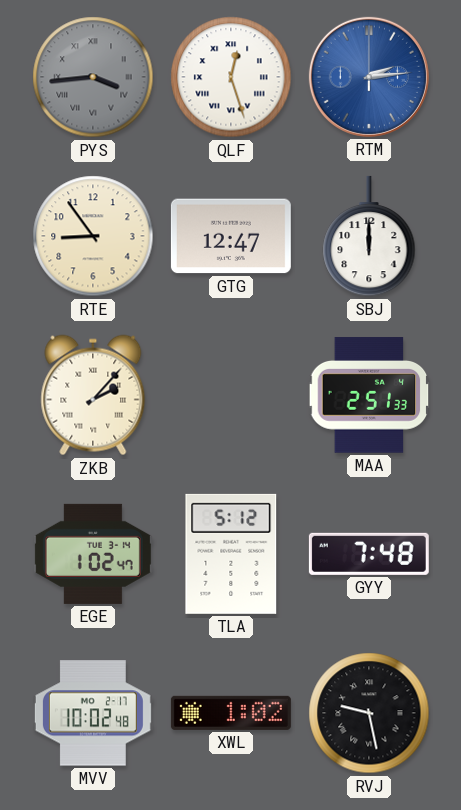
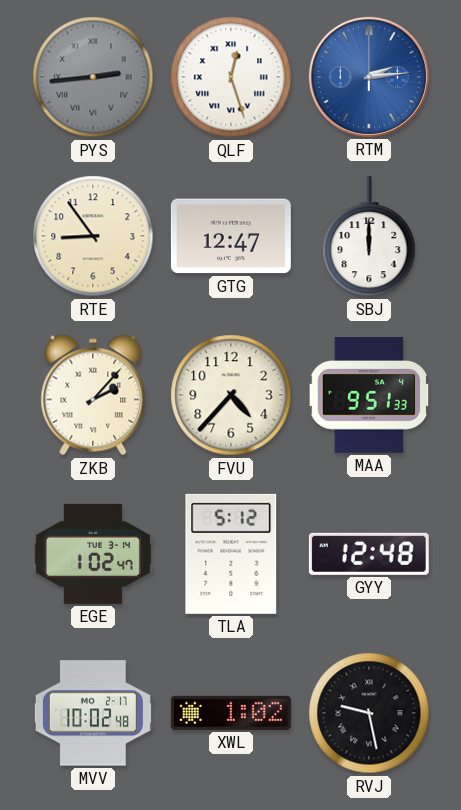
PYS: 3:44 -> 2:44 (93, 77)
FVU: none -> 4:37 (231, 395)
MAA: 2:51 -> 9:51 (369, 395)
GYY: 7:48 -> 12:48 (369, 554)
